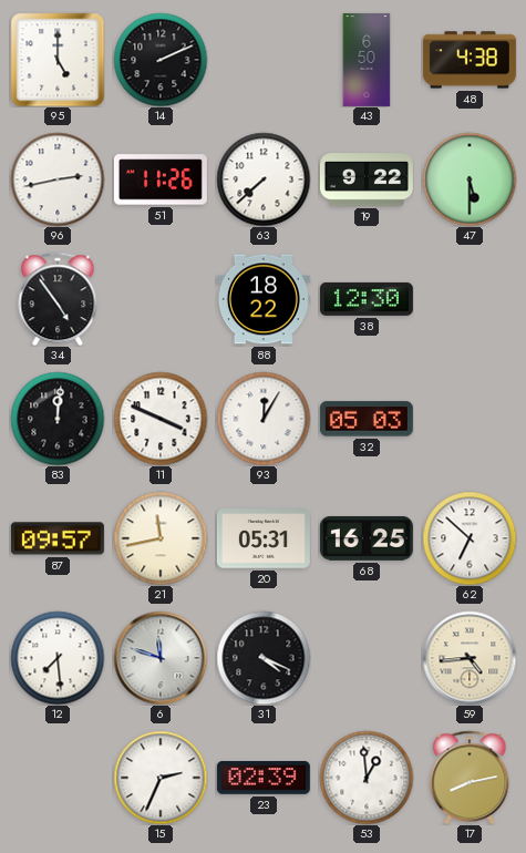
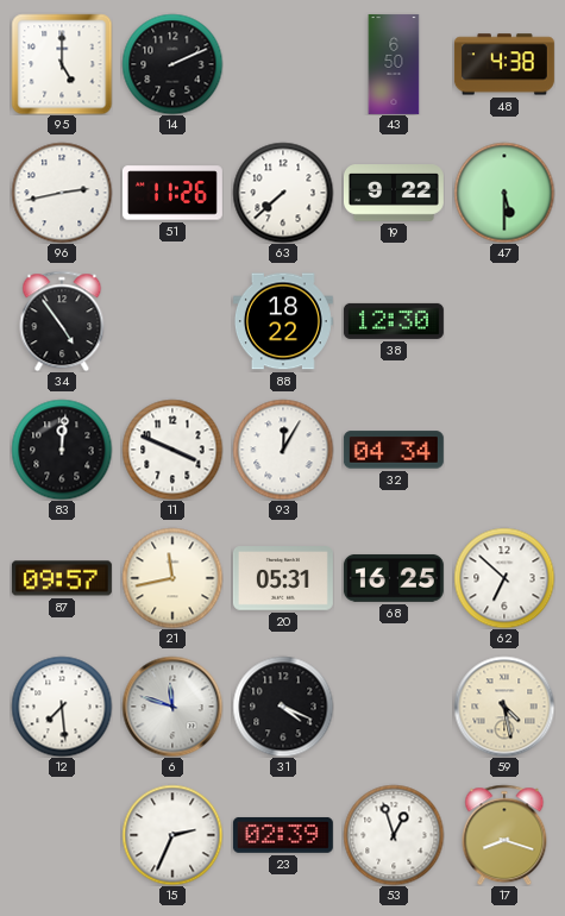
32: 05:03 -> 04:34 (394, 450)
59: 4:44 -> 4:28 (504, 707)
53: 12:59 -> 12:57 (394, 835)
17: 8:13 -> 8:18 (504, 835)
